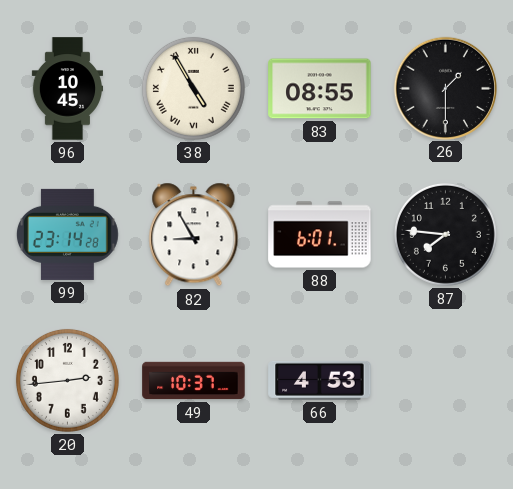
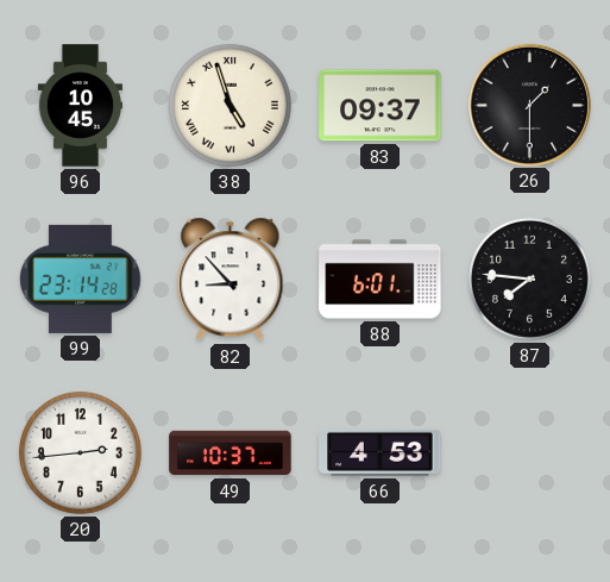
38: 4:55 -> 4:57 (229, 105)
83: 08:55 -> 09:37 (381, 106)
82: 8:55 -> 8:53 (231, 280)
